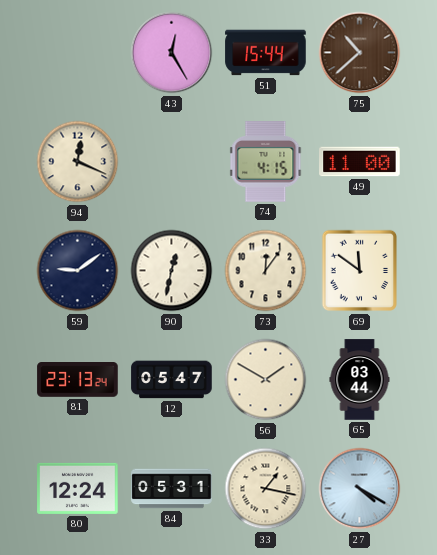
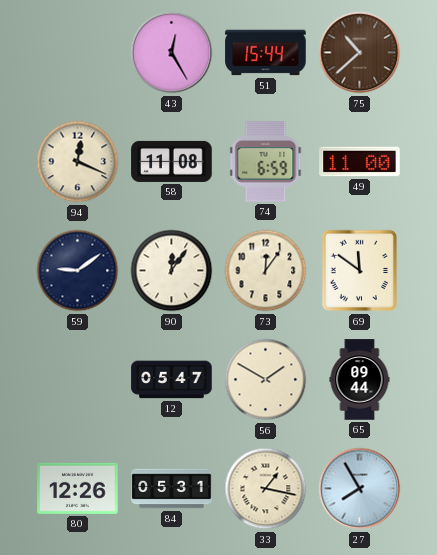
58: none -> 11:08 (172, 161)
74: 4:15 -> 6:59 (266, 162)
90: 12:32 -> 12:06 (172, 271)
81: 23:13 -> none (78, 380)
65: 03:44 -> 09:44 (360, 380)
80: 12:24 -> 12:26 (78, 488)
27: 4:20 -> 7:55 (360, 489)
